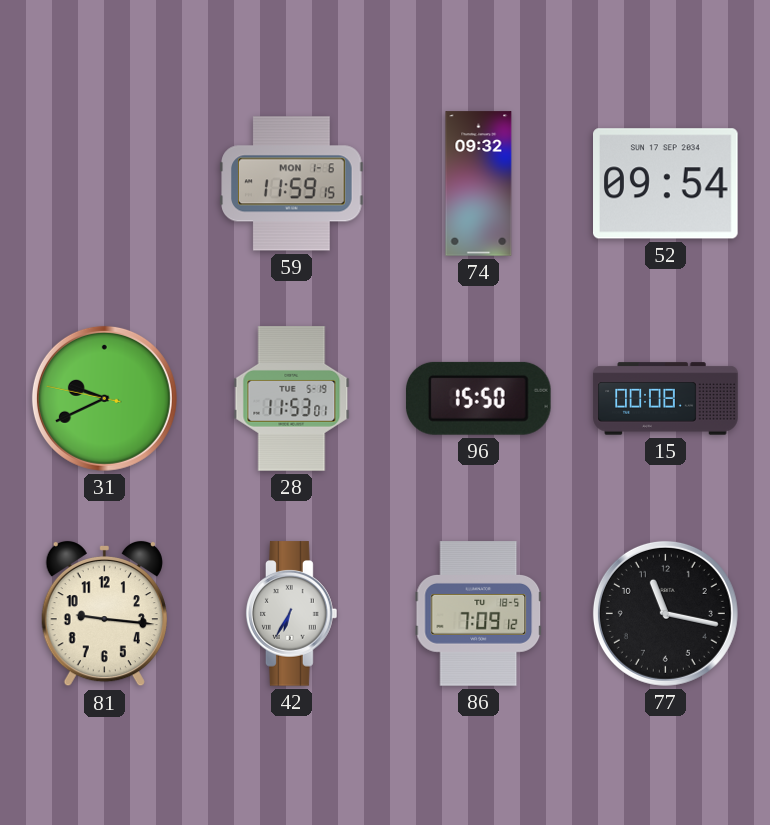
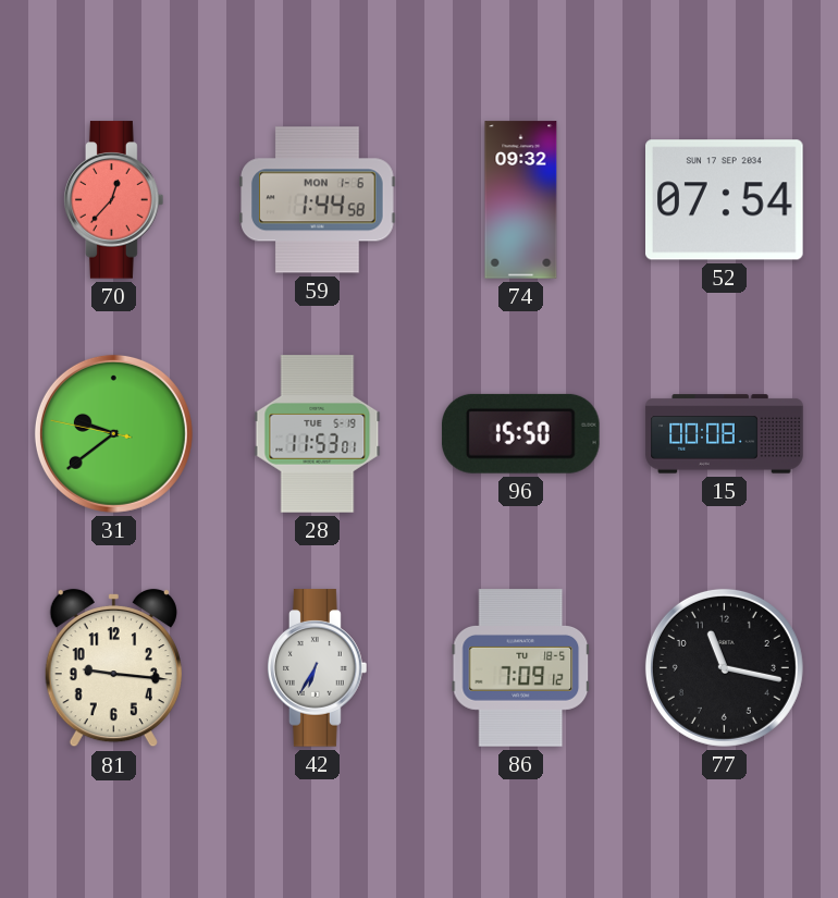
70: none -> 12:37 (114, 200)
59: 11:59 -> 1:44 (318, 200)
52: 09:54 -> 07:54 (725, 200)
31: 9:40 -> 9:38 (113, 433)
